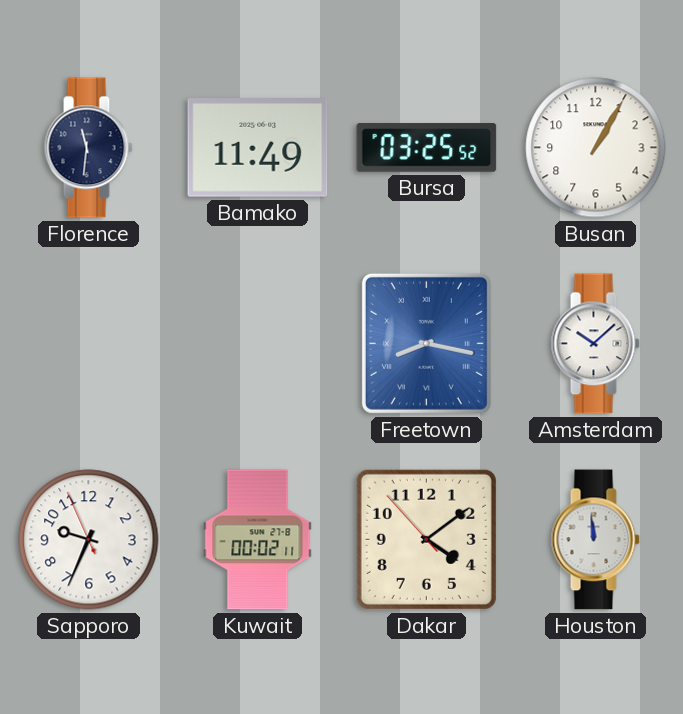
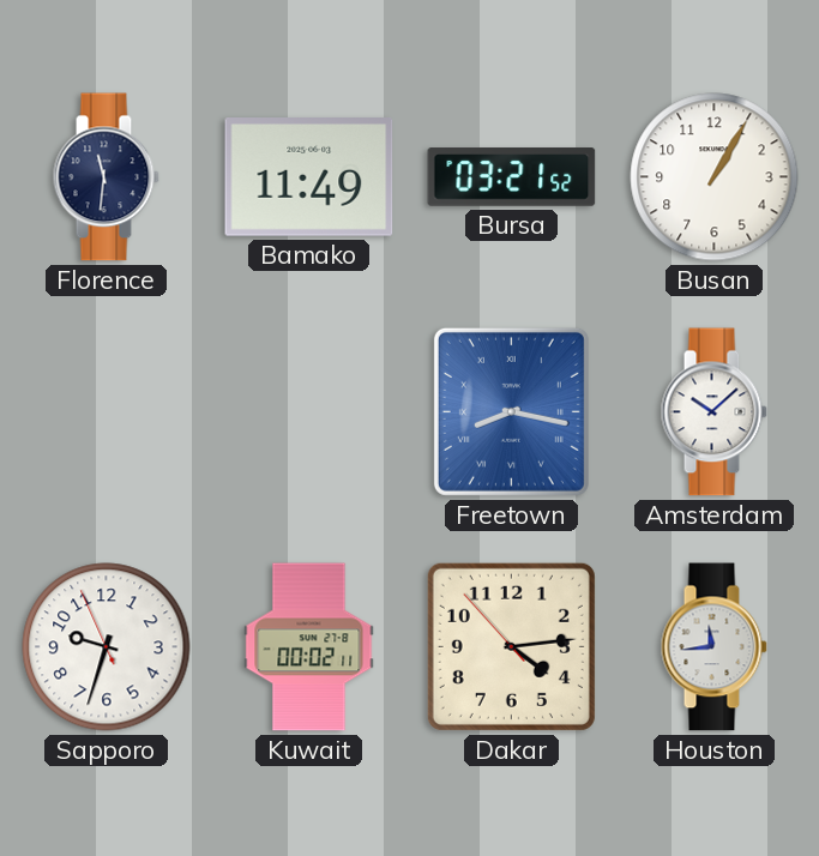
Bursa: 03:25 -> 03:21 (512, 177)
Sapporo: 9:33 -> 9:32 (107, 647)
Dakar: 4:08 -> 4:13 (511, 646)
Houston: 11:59 -> 11:44 (713, 647)
